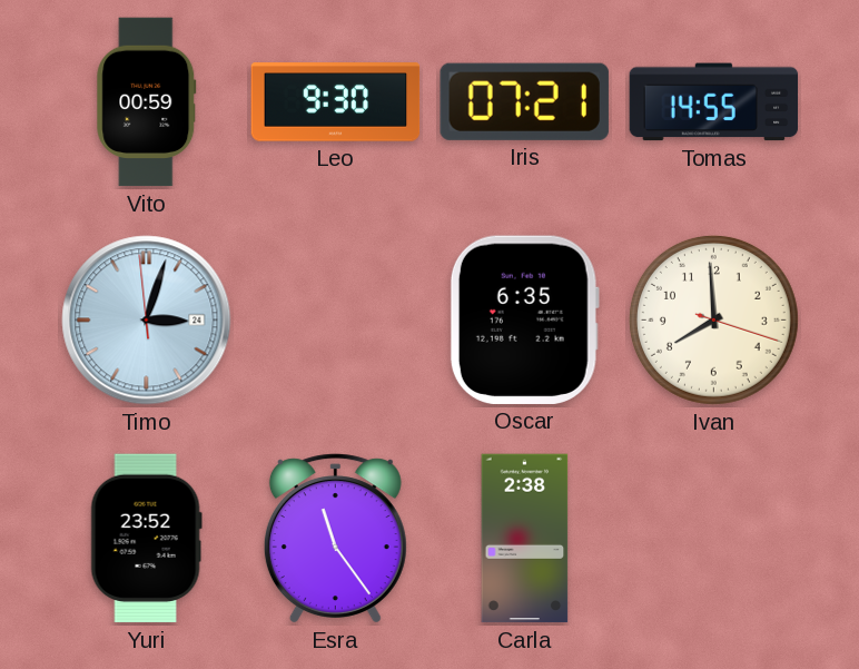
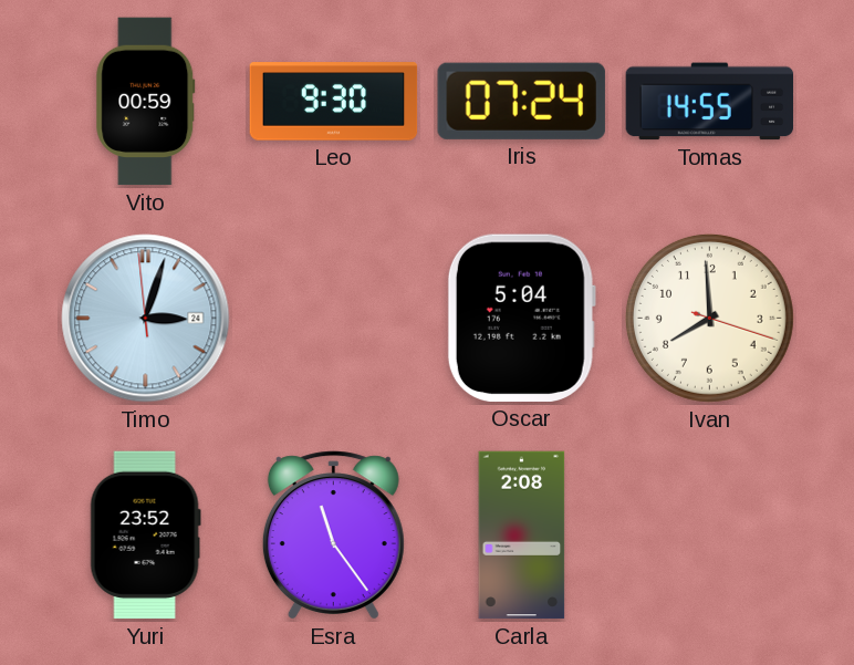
Iris: 07:21 -> 07:24 (521, 101)
Oscar: 6:35 -> 5:04 (521, 318)
Carla: 2:38 -> 2:08 (522, 536)
